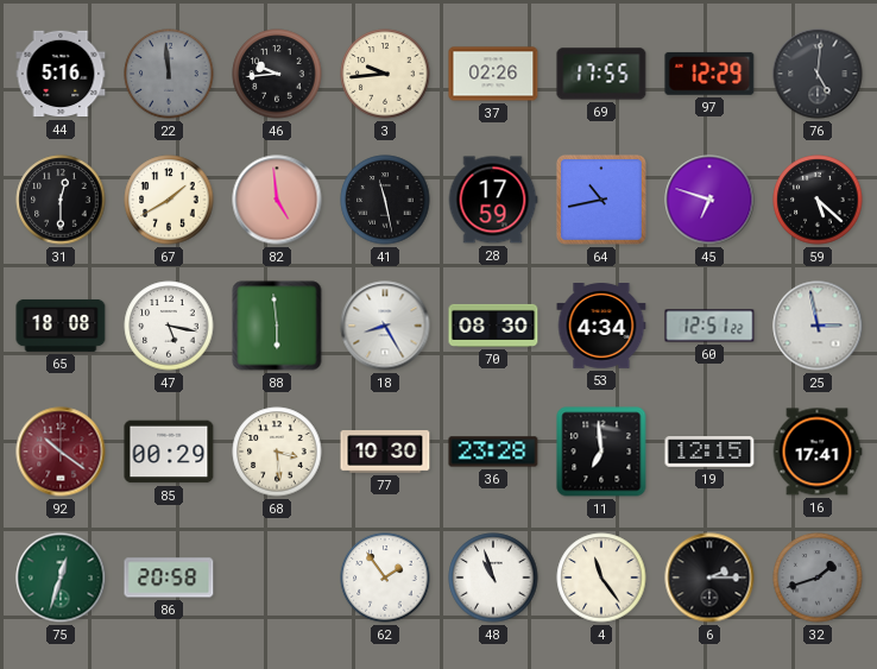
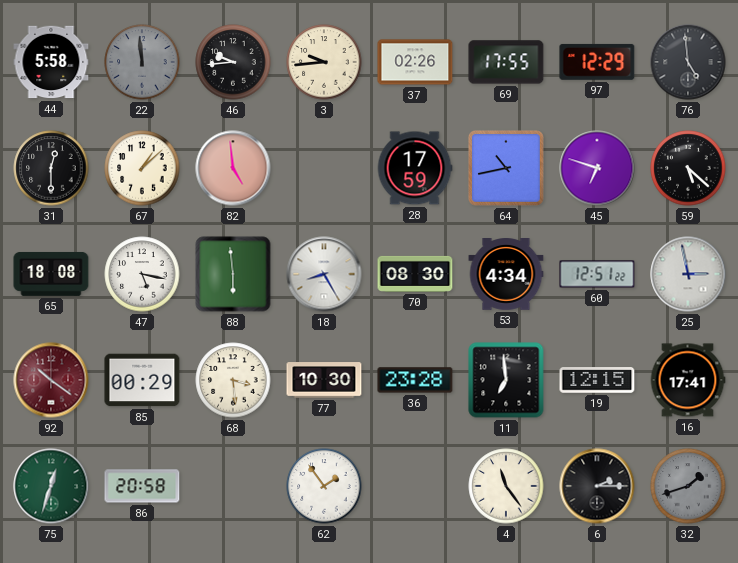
44: 5:16 -> 5:58 (51, 62)
76: 5:01 -> 4:59 (688, 62)
67: 1:40 -> 1:08 (142, 168)
41: 11:28 -> none (385, 200)
48: 10:57 -> none (493, 578)
